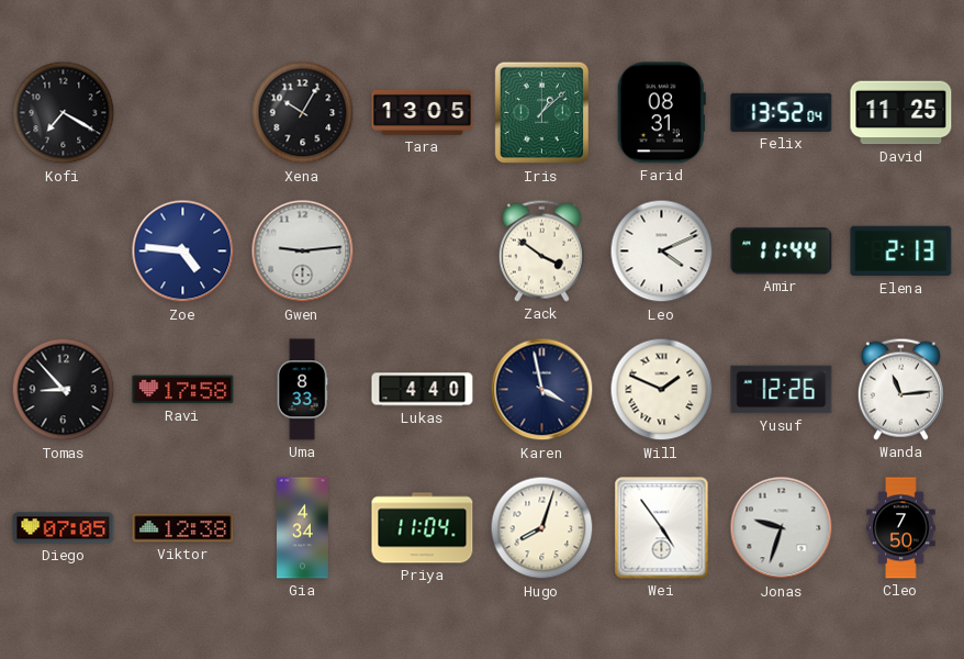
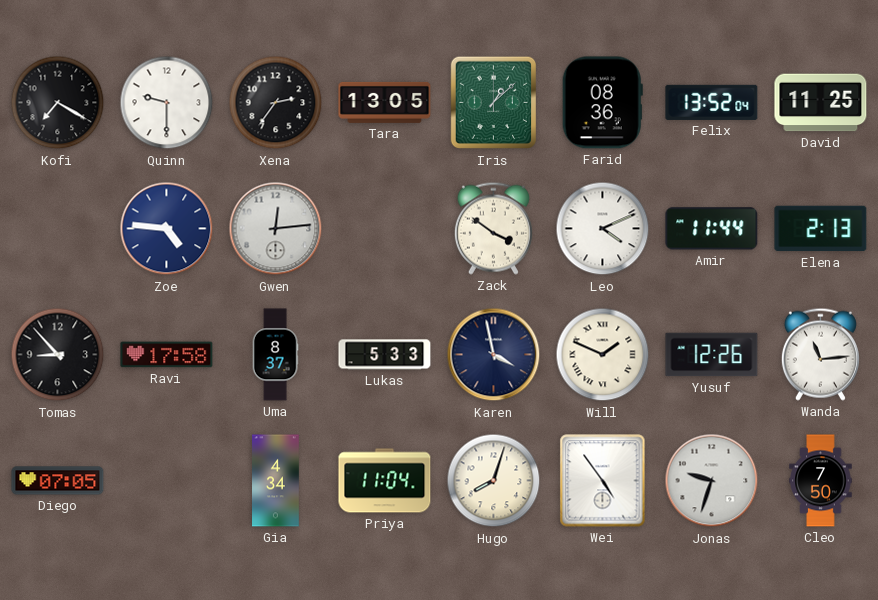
Quinn: none -> 9:30 (167, 103)
Xena: 10:05 -> 2:36 (276, 103)
Farid: 08:31 -> 08:36 (602, 103)
Gwen: 9:14 -> 12:14 (276, 229)
Uma: 8:33 -> 8:37 (275, 355)
Lukas: 4:40 -> 5:33 (385, 355)
Viktor: 12:38 -> none (183, 528)
